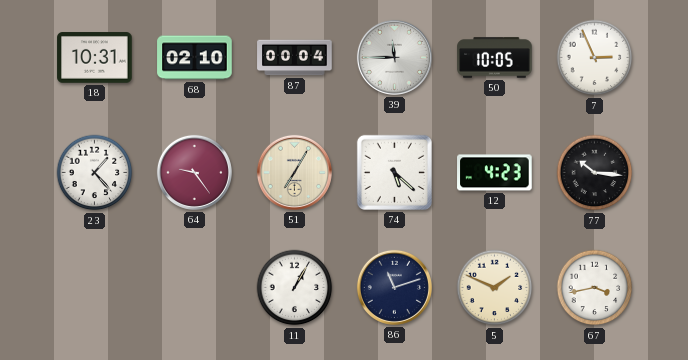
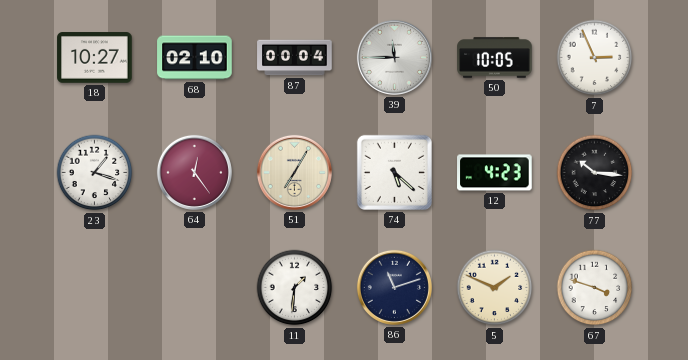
18: 10:31 -> 10:27 (95, 58)
23: 1:23 -> 1:18 (95, 173)
64: 9:24 -> 12:24 (194, 172)
11: 1:05 -> 1:31 (295, 288)
67: 3:43 -> 3:48 (595, 288)
